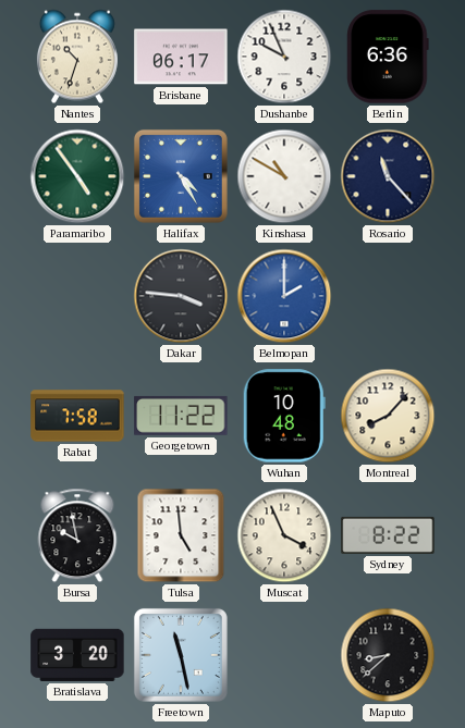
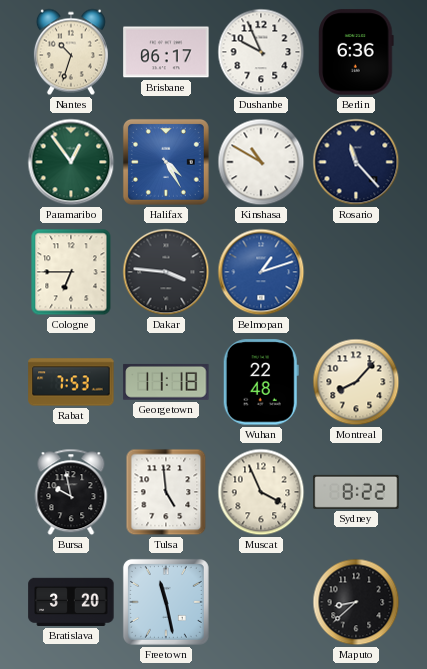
Paramaribo: 4:54 -> 12:54 (71, 162)
Cologne: none -> 6:45 (71, 272)
Belmopan: 2:00 -> 1:12 (261, 272)
Rabat: 7:58 -> 7:53 (71, 382)
Georgetown: 11:22 -> 11:18 (166, 382)
Wuhan: 10:48 -> 22:48 (261, 382)
